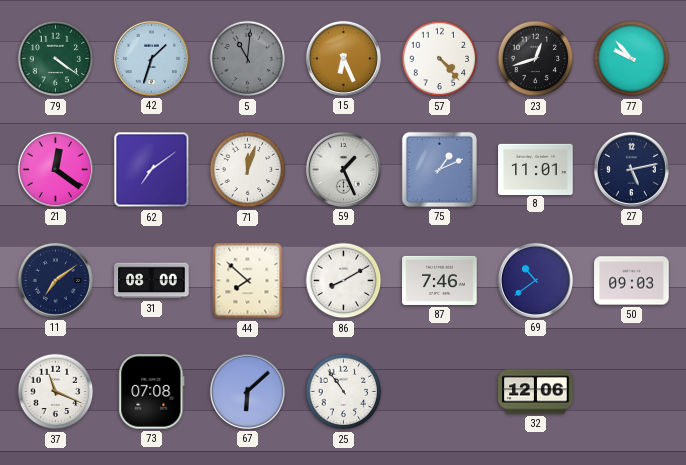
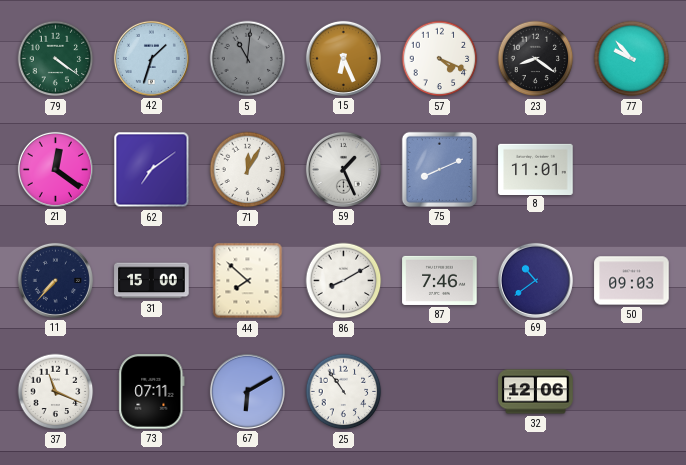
57: 4:23 -> 4:19 (440, 59)
23: 12:42 -> 8:21 (536, 59)
71: 12:03 -> 12:05 (248, 170)
75: 1:11 -> 8:11 (439, 169)
27: 5:13 -> none (631, 169)
11: 7:09 -> 7:37 (55, 280)
31: 08:00 -> 15:00 (152, 281)
73: 07:08 -> 07:11 (152, 392)
67: 6:08 -> 6:10 (247, 391)
